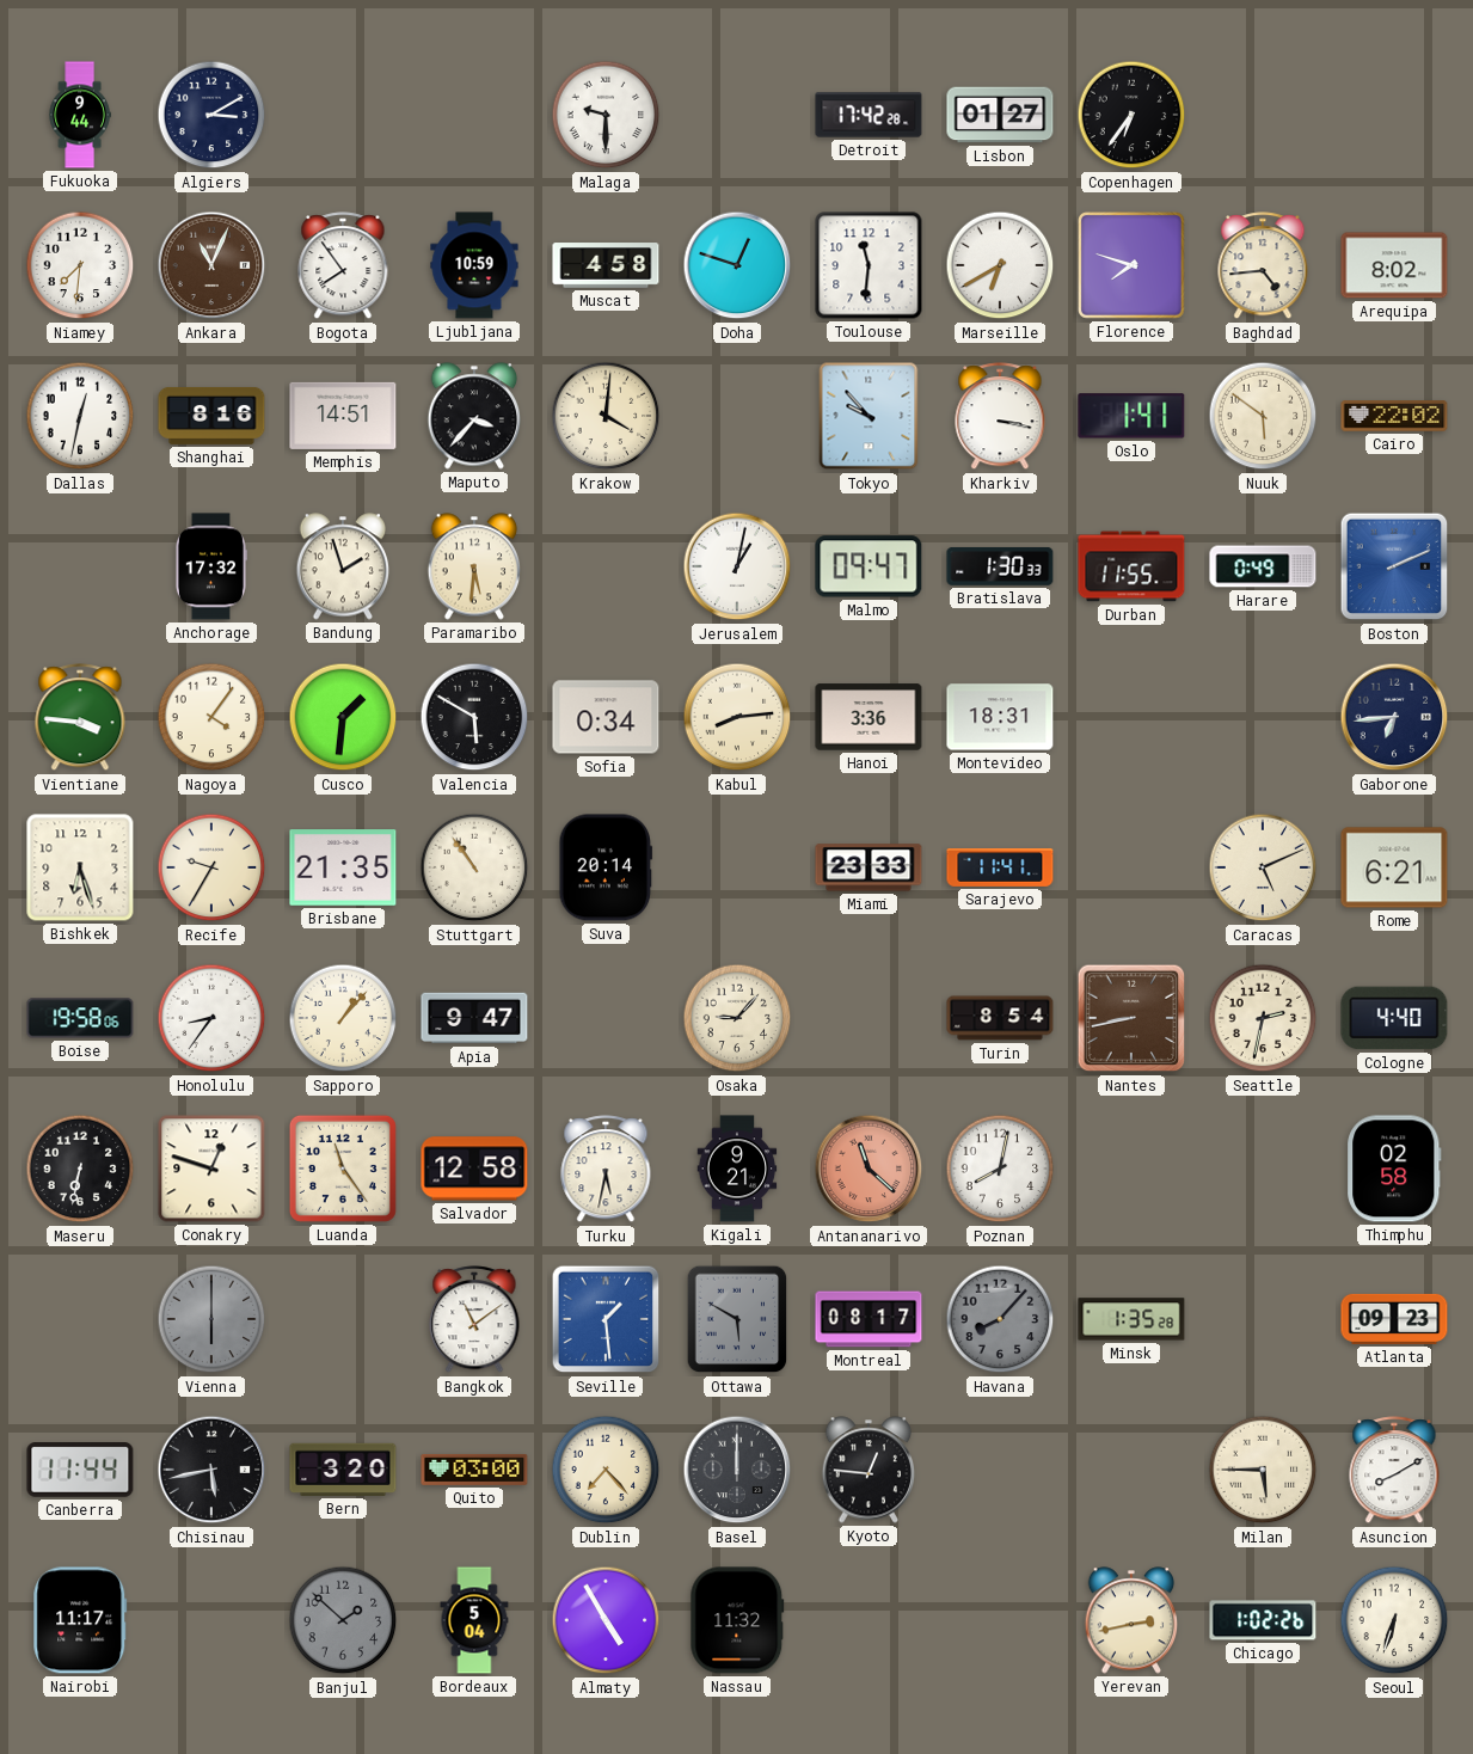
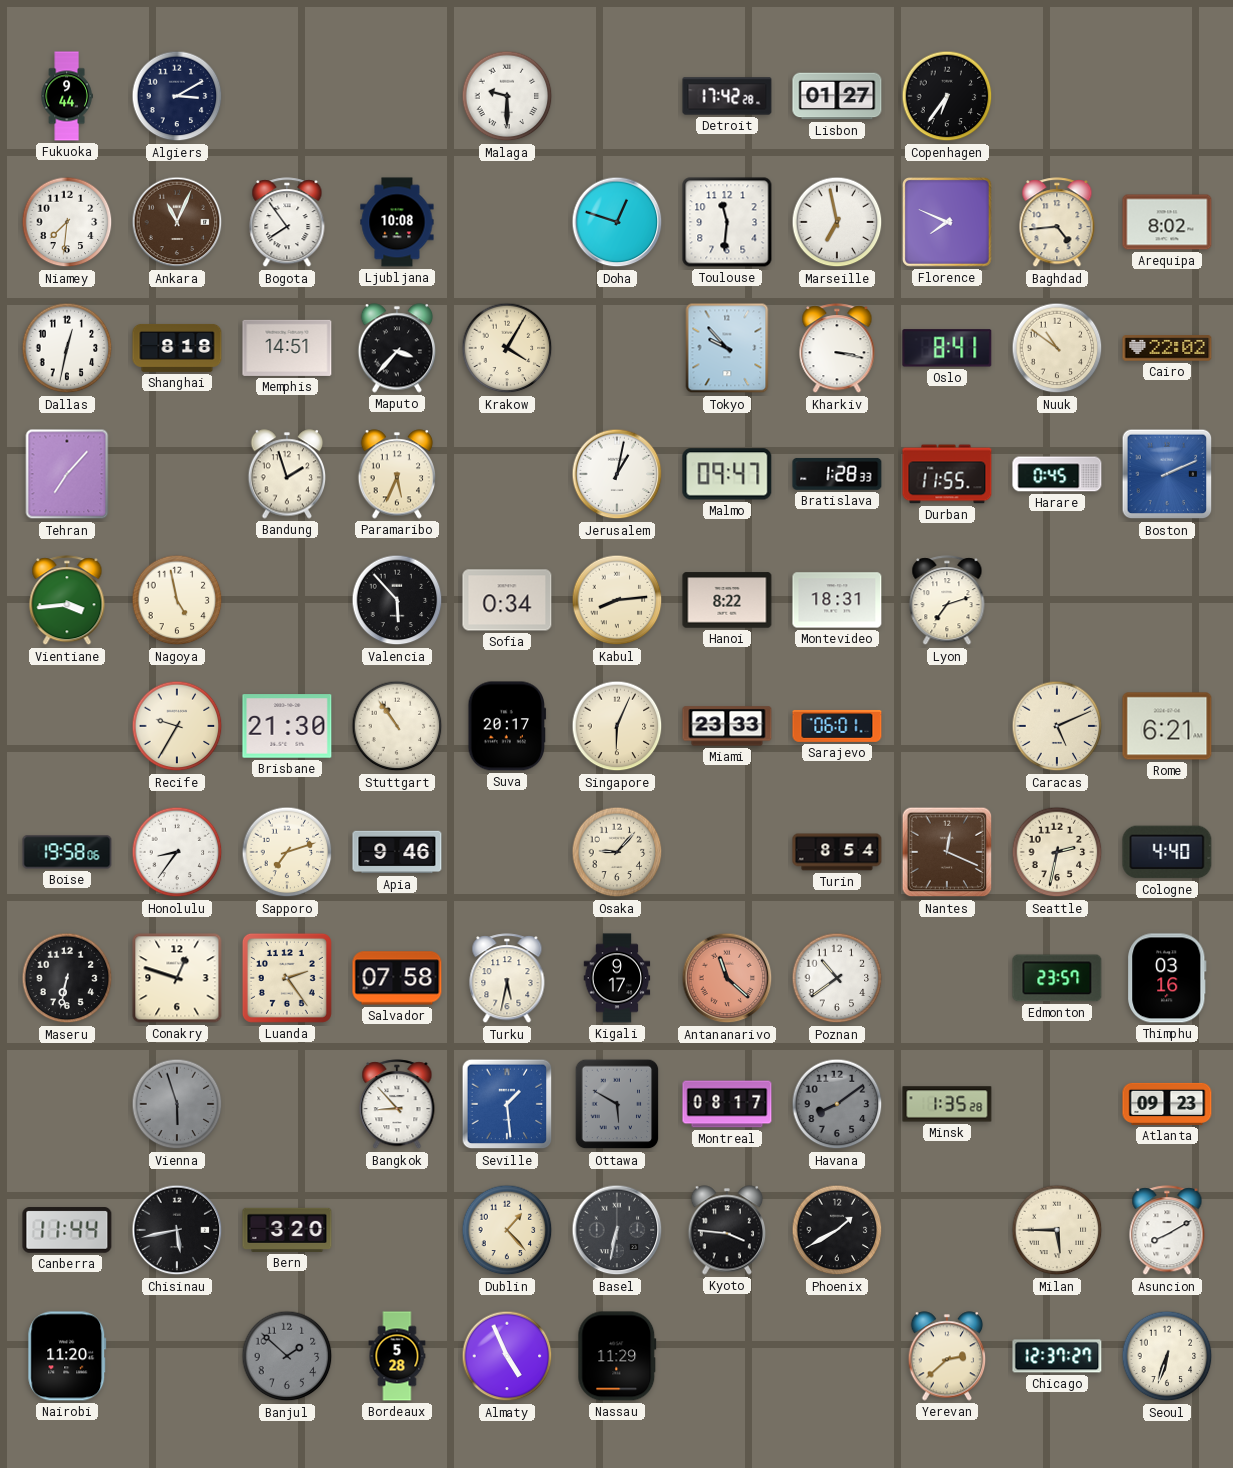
Ljubljana: 10:59 -> 10:08 (397, 222)
Muscat: 4:58 -> none (606, 265)
Marseille: 6:40 -> 6:58 (837, 222)
Florence: 7:48 -> 7:49 (947, 222)
Shanghai: 8:16 -> 8:18 (177, 348)
Krakow: 4:01 -> 4:05 (507, 348)
Oslo: 1:41 -> 8:41 (947, 348)
Nuuk: 5:51 -> 10:51 (1057, 348)
Tehran: none -> 7:07 (67, 474)
Anchorage: 17:32 -> none (210, 566)
Paramaribo: 5:31 -> 5:34 (397, 474)
Bratislava: 1:30 -> 1:28 (837, 474)
Harare: 0:49 -> 0:45 (1057, 474)
Vientiane: 3:46 -> 3:44 (67, 601)
Nagoya: 4:06 -> 4:58 (177, 600)
Cusco: 1:31 -> none (343, 717)
Valencia: 5:50 -> 5:53 (397, 600)
Hanoi: 3:36 -> 8:22 (727, 600)
Lyon: none -> 7:12 (947, 601)
Gaborone: 6:44 -> none (1394, 717)
Bishkek: 6:27 -> none (80, 867)
Brisbane: 21:35 -> 21:30 (287, 726)
Suva: 20:14 -> 20:17 (507, 726)
Singapore: none -> 6:04 (617, 726)
Sarajevo: 11:41 -> 06:01 (837, 726)
Sapporo: 1:07 -> 7:12 (287, 852)
Apia: 9:47 -> 9:46 (397, 852)
Nantes: 8:43 -> 12:19 (947, 852)
Luanda: 11:24 -> 2:24 (287, 978)
Salvador: 12:58 -> 07:58 (397, 978)
Kigali: 9:21 -> 9:17 (617, 978)
Poznan: 8:02 -> 10:39 (837, 978)
Edmonton: none -> 23:57 (1057, 978)
Thimphu: 02:58 -> 03:16 (1167, 978)
Vienna: 6:00 -> 5:57 (177, 1104)
Bangkok: 11:09 -> 8:53 (397, 1105)
Havana: 8:07 -> 8:09 (837, 1104)
Quito: 03:00 -> none (474, 1470)
Dublin: 7:23 -> 1:23 (507, 1230)
Basel: 12:00 -> 6:32 (617, 1230)
Kyoto: 12:46 -> 3:46 (727, 1230)
Phoenix: none -> 1:40 (837, 1230)
Nairobi: 11:17 -> 11:20 (67, 1356)
Bordeaux: 5:04 -> 5:28 (397, 1356)
Almaty: 4:55 -> 4:56 (507, 1356)
Nassau: 11:32 -> 11:29 (617, 1356)
Yerevan: 2:43 -> 2:38 (947, 1356)
Chicago: 1:02 -> 12:37 (1057, 1356)
